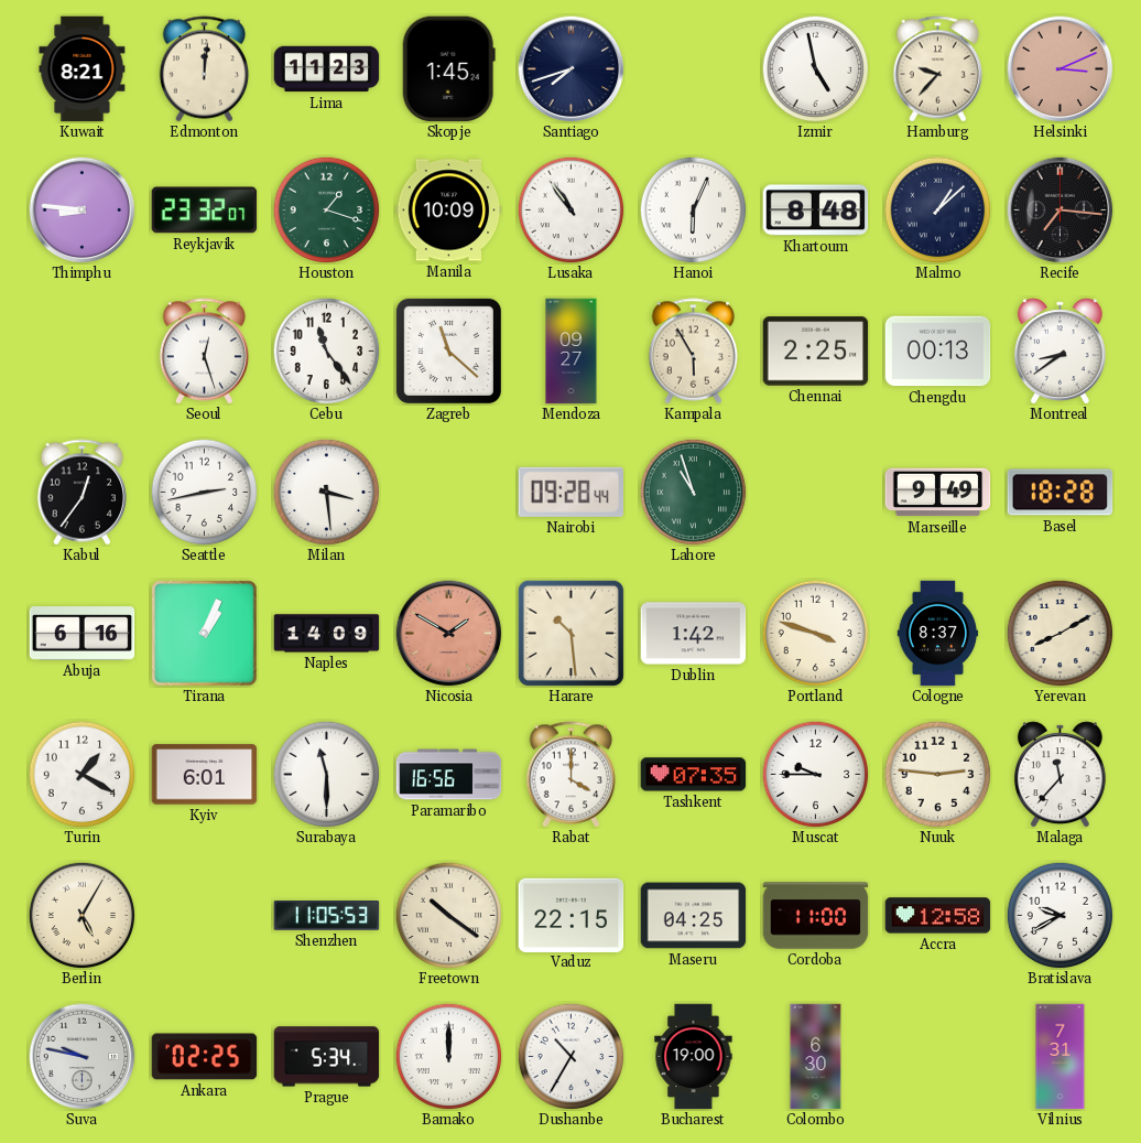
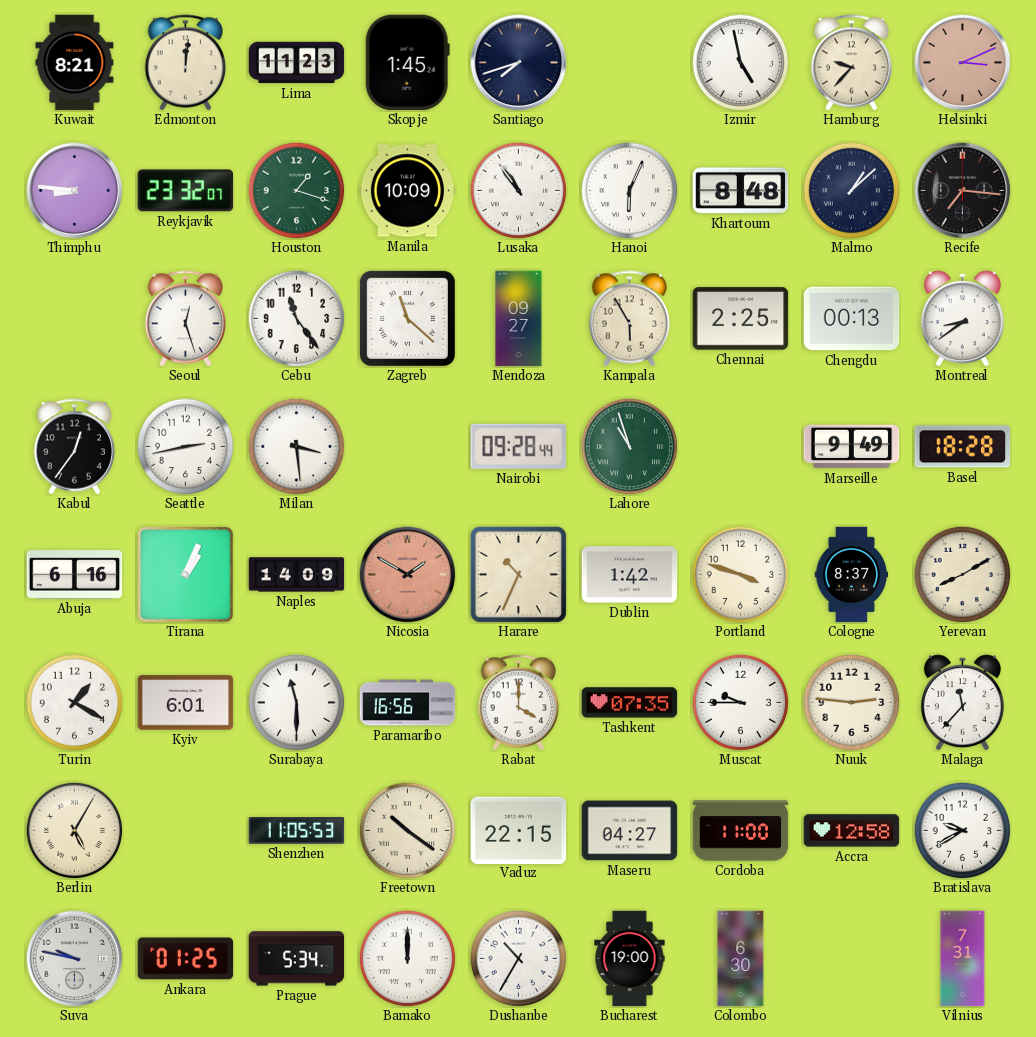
Harare: 10:29 -> 10:34 (518, 574)
Maseru: 04:25 -> 04:27 (630, 831)
Ankara: 02:25 -> 01:25 (186, 959)
